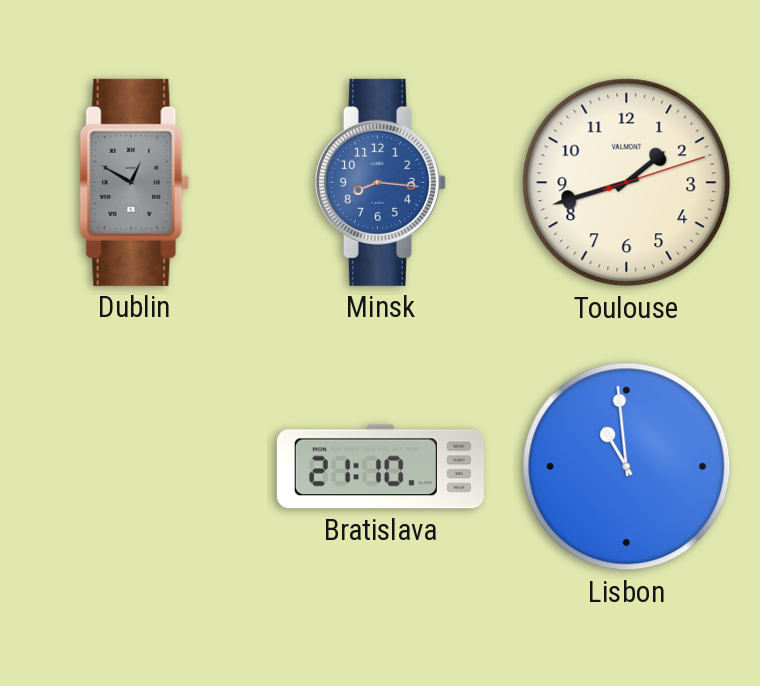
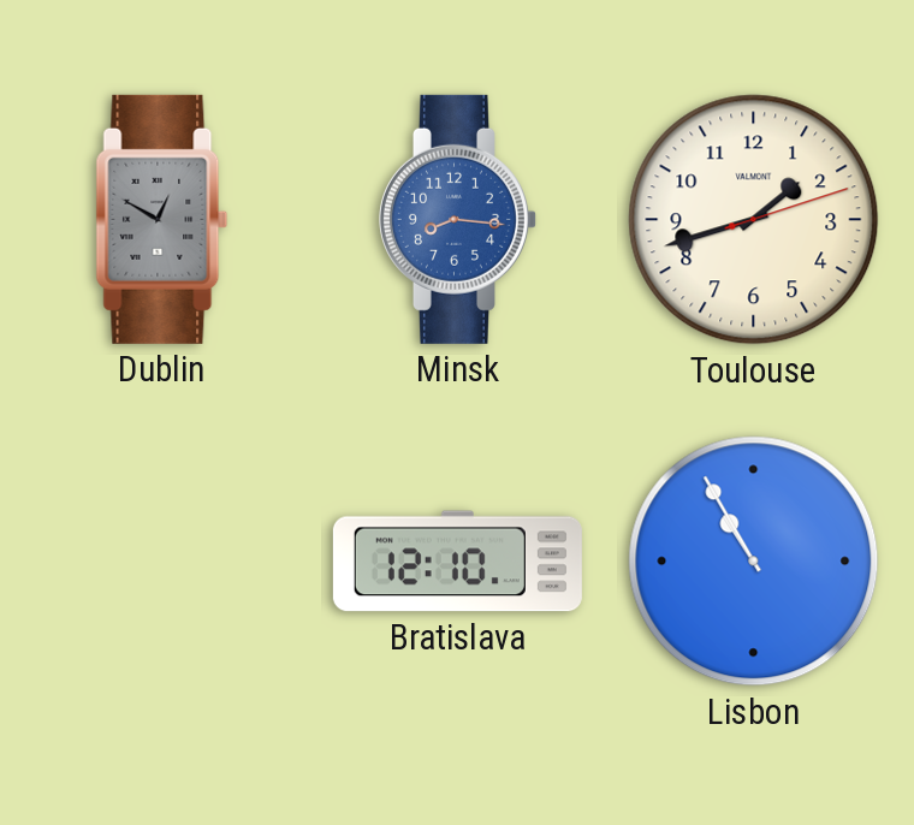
Bratislava: 21:10 -> 12:10 (457, 562)
Lisbon: 10:59 -> 10:55 (754, 562)
